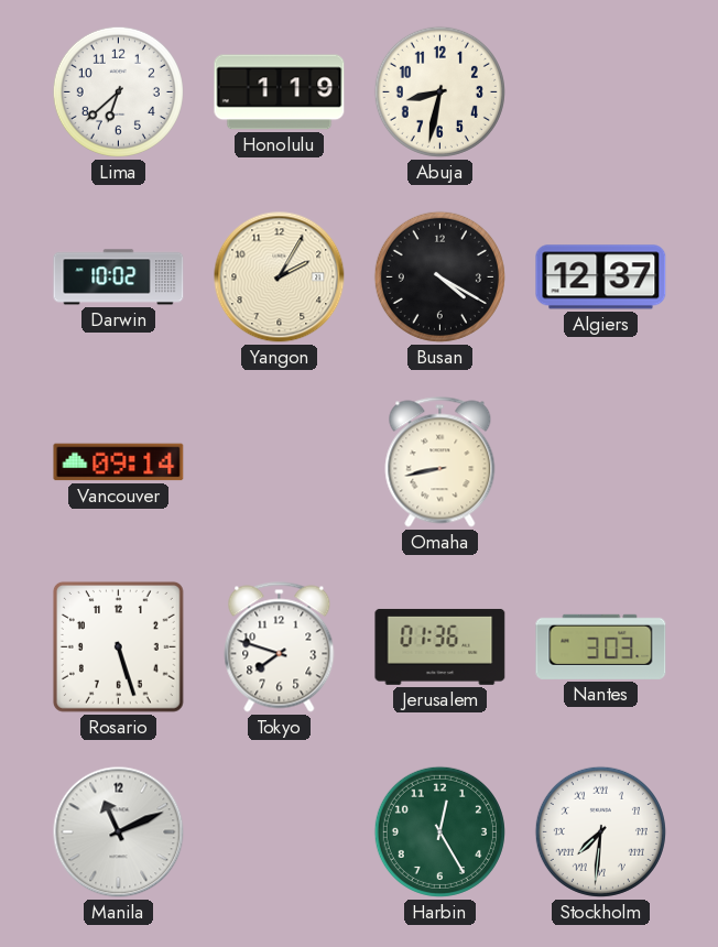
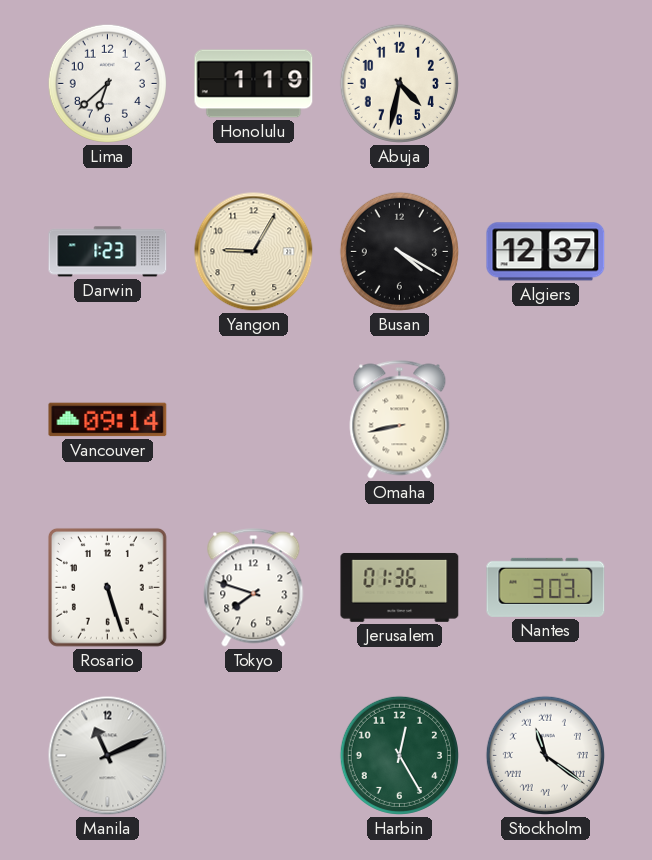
Abuja: 8:32 -> 4:32 (399, 83)
Darwin: 10:02 -> 1:23 (108, 252)
Yangon: 2:05 -> 9:05 (254, 252)
Stockholm: 7:31 -> 11:21 (545, 755)
